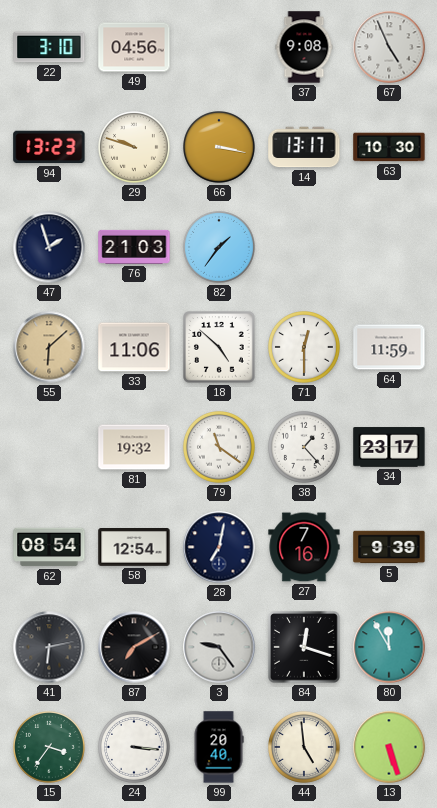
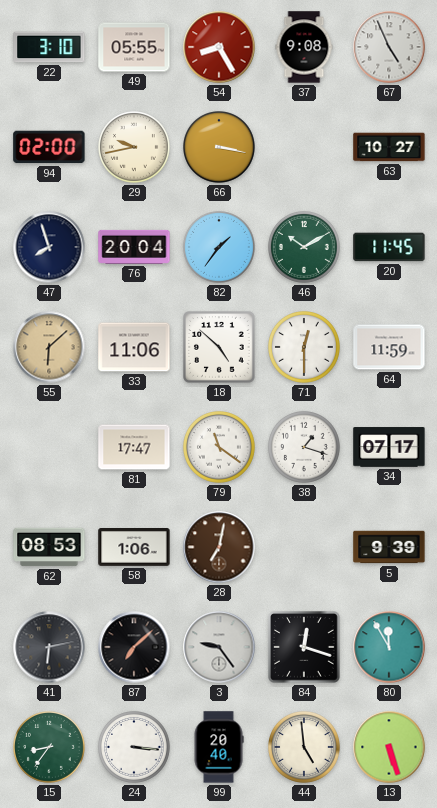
49: 04:56 -> 05:55 (134, 47)
54: none -> 8:25 (219, 47)
94: 13:23 -> 02:00 (49, 147)
29: 9:48 -> 9:43 (135, 148)
14: 13:17 -> none (304, 147)
63: 10:30 -> 10:27 (389, 147)
47: 1:57 -> 7:57 (49, 247)
76: 21:03 -> 20:04 (134, 247)
46: none -> 10:10 (305, 248)
20: none -> 11:45 (389, 247)
81: 19:32 -> 17:47 (134, 447)
38: 1:23 -> 1:18 (305, 448)
34: 23:17 -> 07:17 (389, 447)
62: 08:54 -> 08:53 (49, 547)
58: 12:54 -> 1:06 (134, 548)
28 dial: navy -> brown (219, 547)
27: 7:16 -> none (304, 547)
87: 7:10 -> 7:08 (134, 647)
15: 3:36 -> 8:36 (50, 748)
